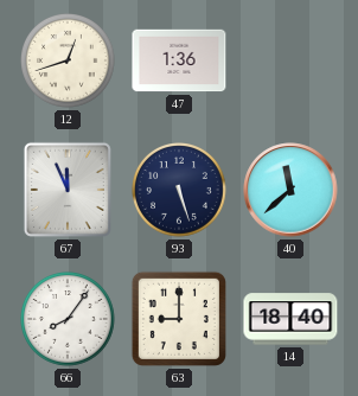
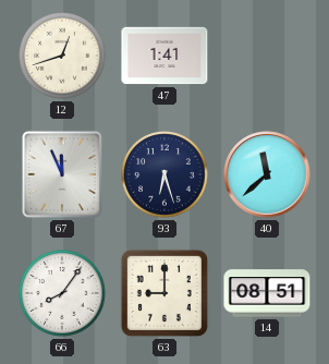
47: 1:36 -> 1:41 (164, 56)
93: 5:27 -> 6:27 (166, 175)
14: 18:40 -> 08:51 (267, 293)
